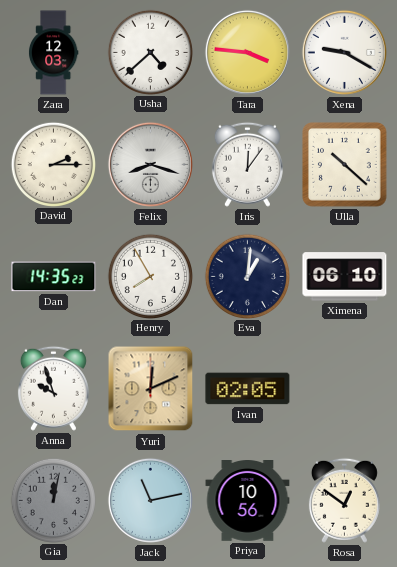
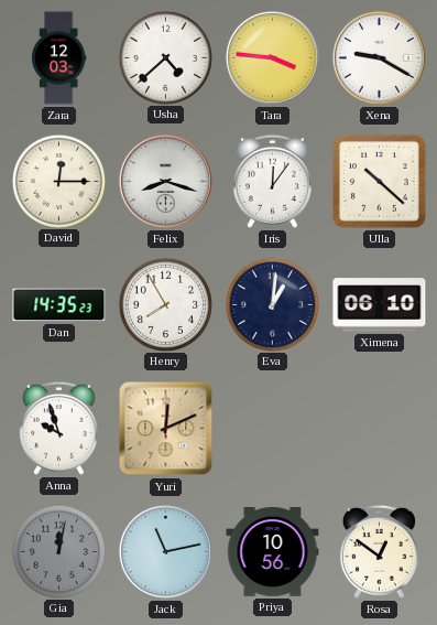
David: 2:15 -> 12:15 (58, 181)
Ivan: 02:05 -> none (248, 389)
